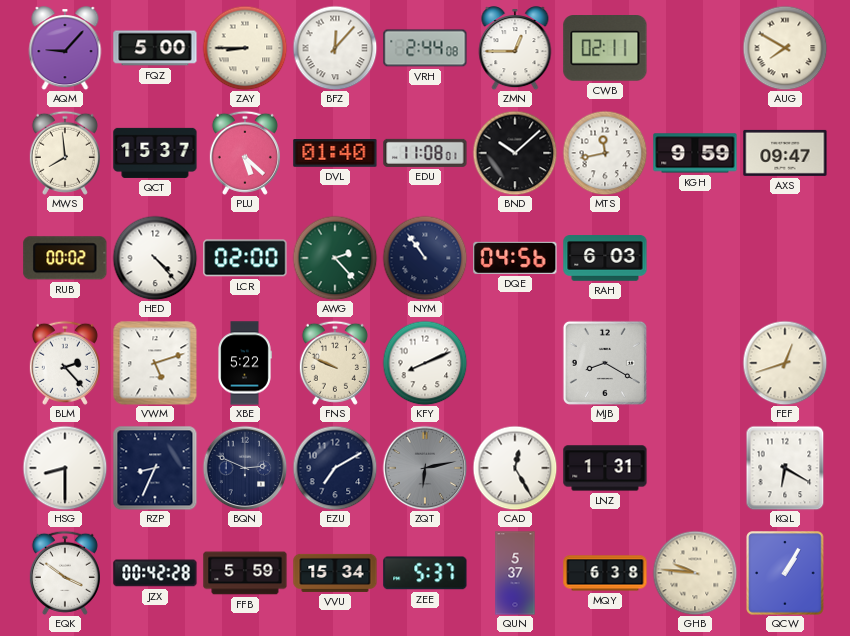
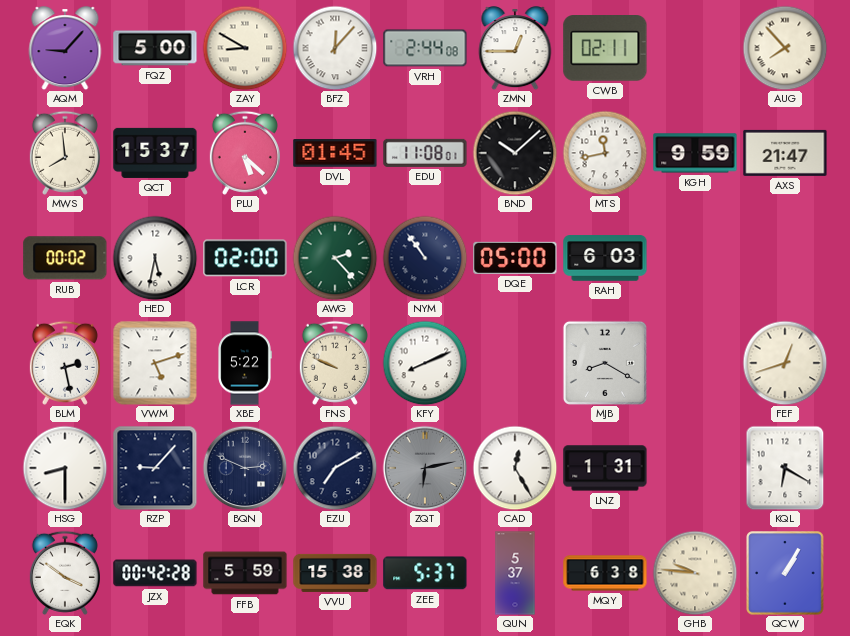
ZAY: 8:45 -> 8:50 (245, 48)
AUG: 7:50 -> 7:53 (785, 48)
DVL: 01:40 -> 01:45 (335, 154)
AXS: 09:47 -> 21:47 (785, 153)
HED: 4:23 -> 5:32 (155, 258)
DQE: 04:56 -> 05:00 (515, 258)
BLM: 2:23 -> 2:28 (65, 363)
RZP: 8:34 -> 9:07 (155, 468)
VVU: 15:34 -> 15:38 (335, 573)
